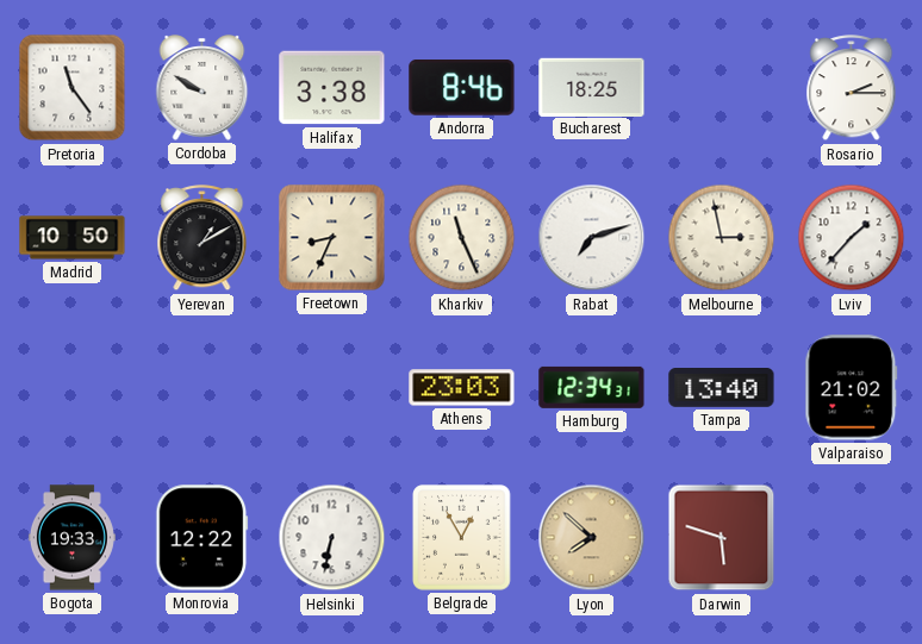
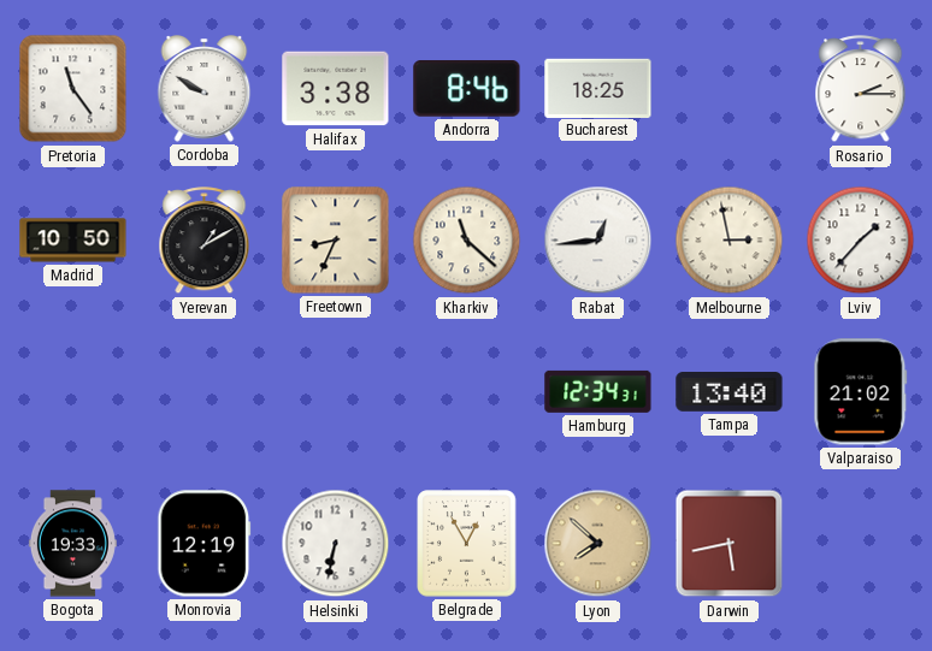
Kharkiv: 11:26 -> 11:22 (467, 241)
Rabat: 7:12 -> 12:44 (598, 241)
Athens: 23:03 -> none (462, 388)
Monrovia: 12:22 -> 12:19 (205, 544)
Darwin: 5:48 -> 5:43 (730, 544)
